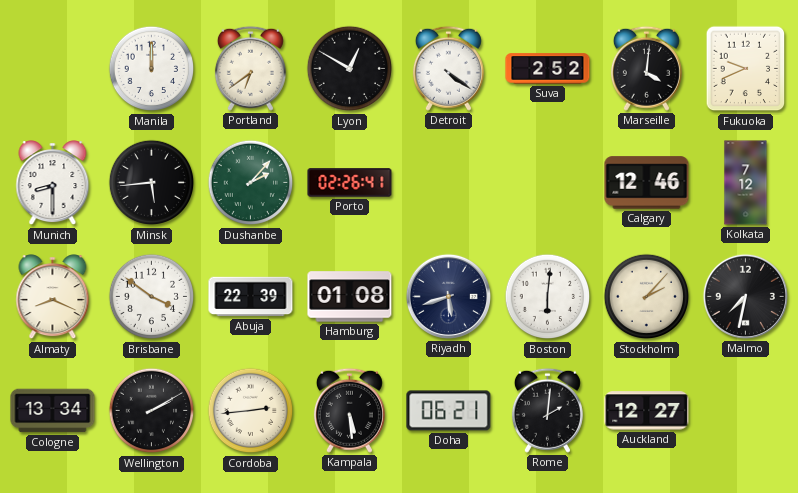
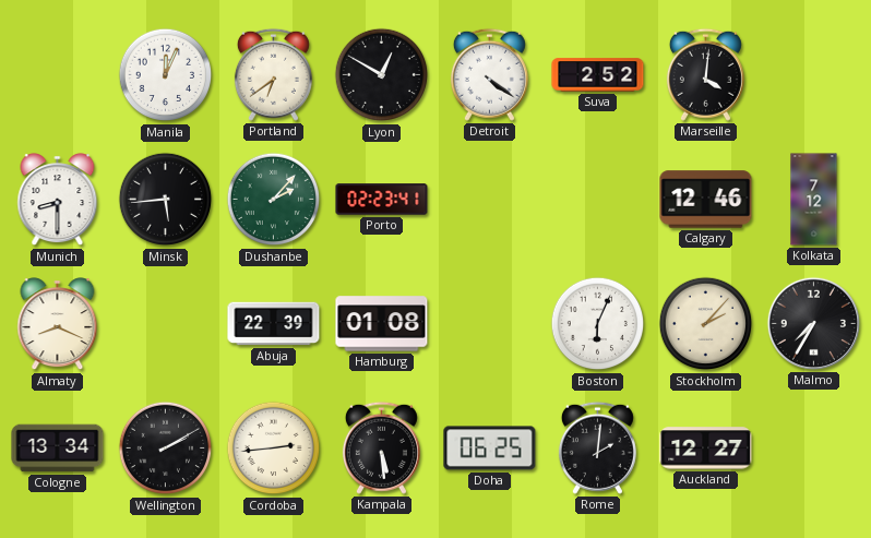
Manila: 12:00 -> 12:04 (166, 75)
Fukuoka: 9:41 -> none (746, 69)
Porto: 02:26 -> 02:23 (382, 200)
Brisbane: 3:51 -> none (152, 297)
Riyadh: 5:42 -> none (448, 296)
Boston: 6:01 -> 6:04 (598, 324)
Malmo: 7:32 -> 7:35 (813, 323)
Doha: 06:21 -> 06:25 (490, 449)
